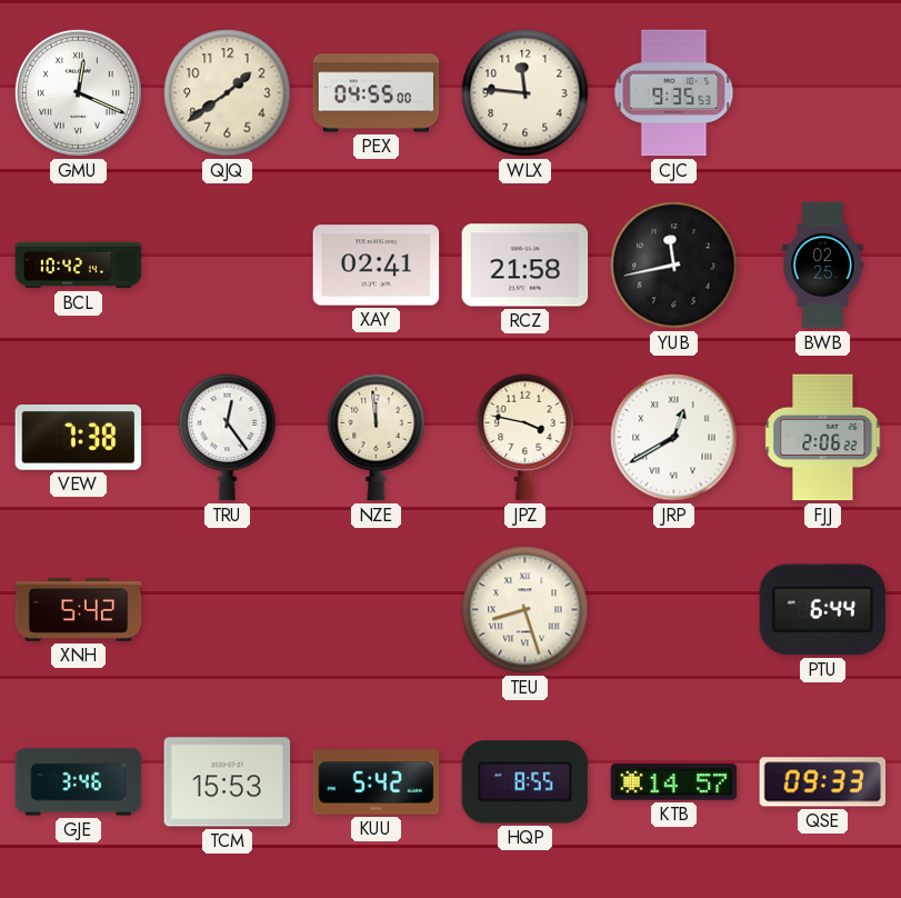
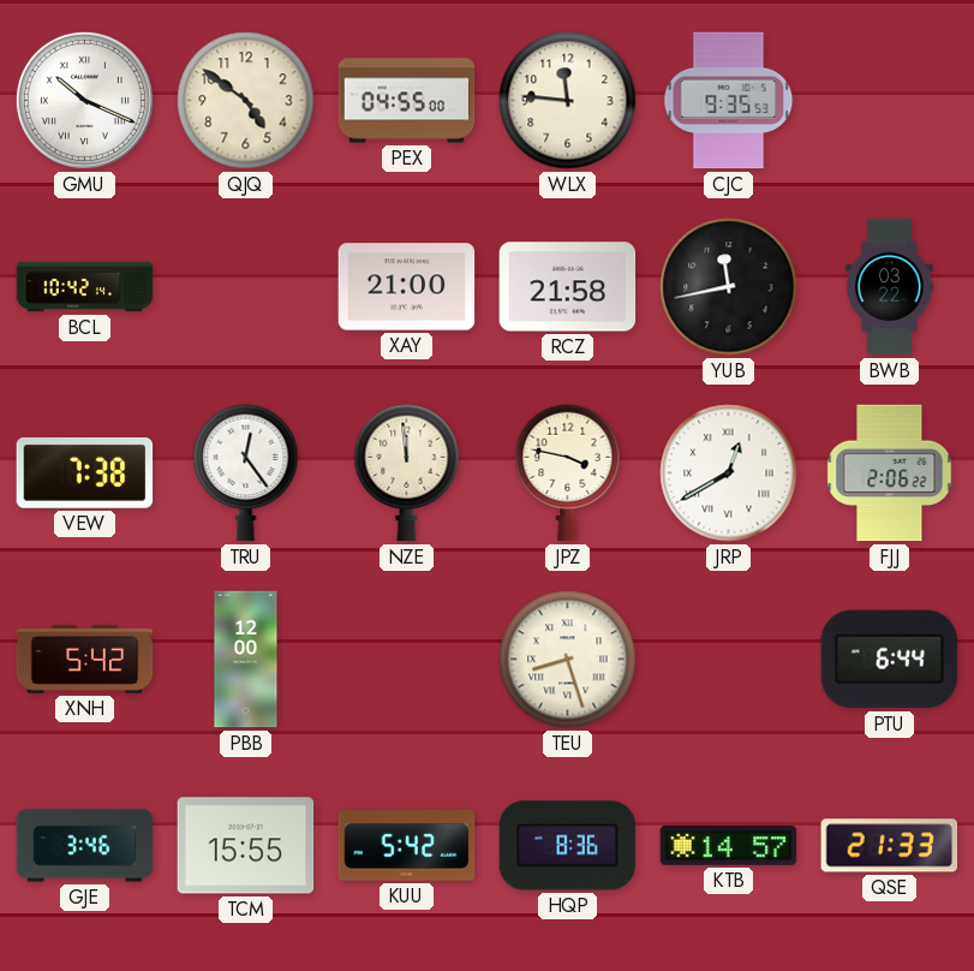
GMU: 12:19 -> 10:19 (84, 100)
QJQ: 1:39 -> 4:51 (246, 101)
XAY: 02:41 -> 21:00 (407, 287)
BWB: 02:25 -> 03:22 (890, 287)
PBB: none -> 12:00 (246, 660)
TCM: 15:53 -> 15:55 (246, 846)
HQP: 8:55 -> 8:36 (568, 846)
QSE: 09:33 -> 21:33 (890, 846)
